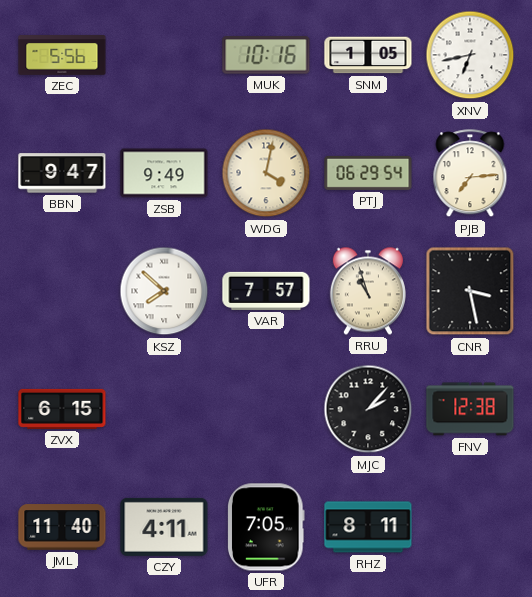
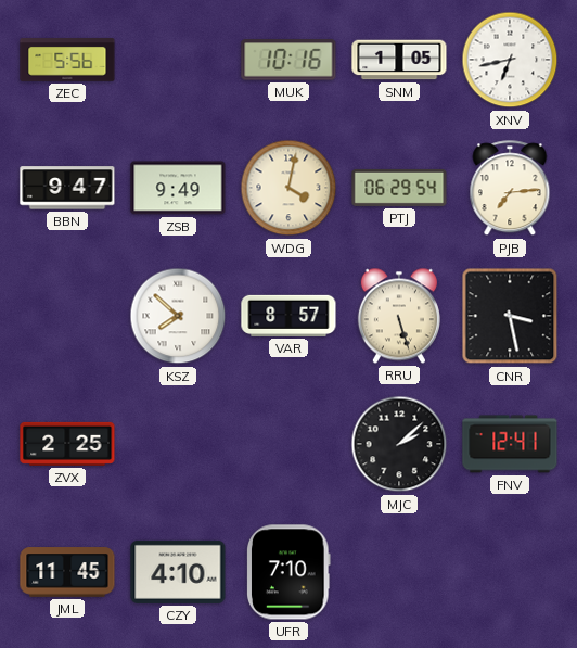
VAR: 7:57 -> 8:57 (288, 316)
RRU: 10:57 -> 5:27 (399, 316)
ZVX: 6:15 -> 2:25 (67, 444)
MJC: 2:07 -> 2:08 (399, 444)
FNV: 12:38 -> 12:41 (510, 444)
JML: 11:40 -> 11:45 (67, 572)
CZY: 4:11 -> 4:10 (178, 572)
UFR: 7:05 -> 7:10 (290, 572)
RHZ: 8:11 -> none (368, 527)
